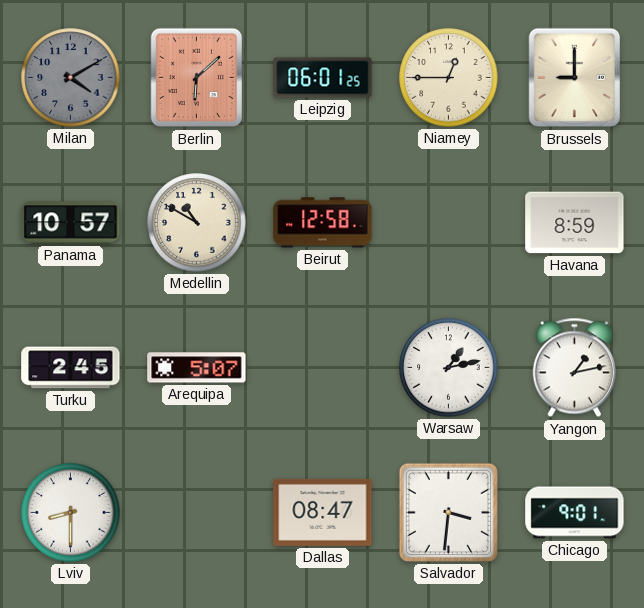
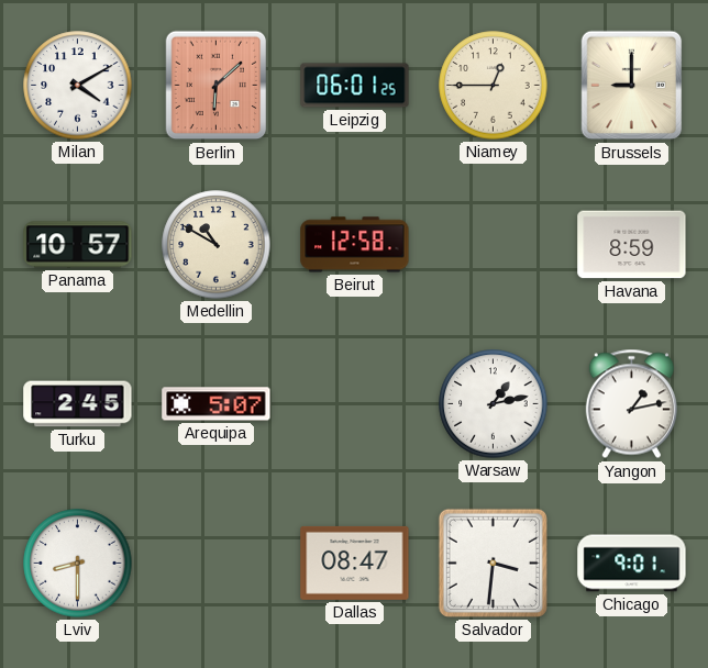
Milan dial: grey -> white (78, 86)
